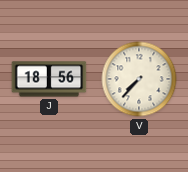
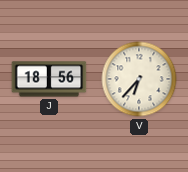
V: 7:37 -> 6:37 (139, 79)
